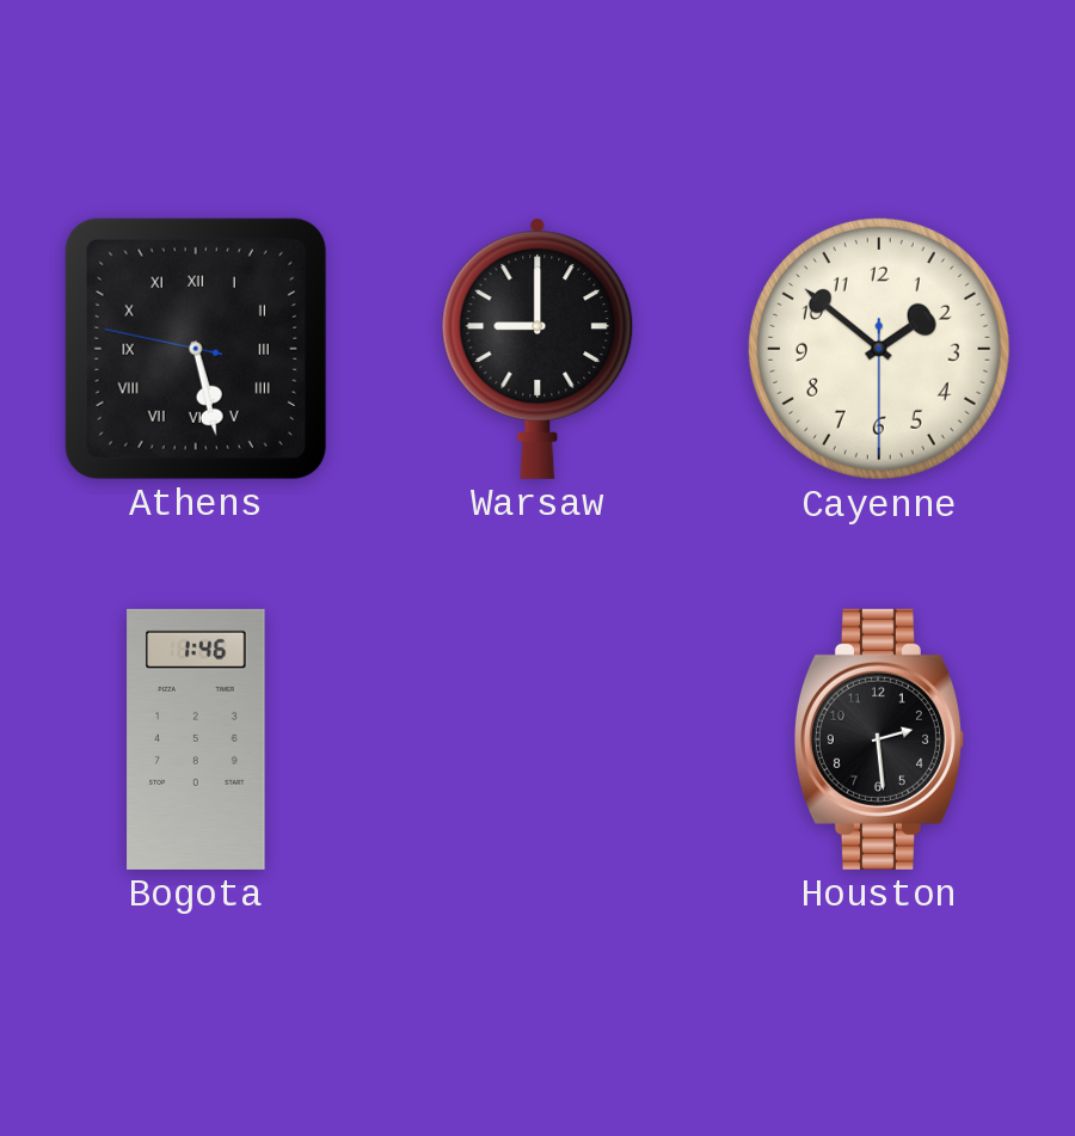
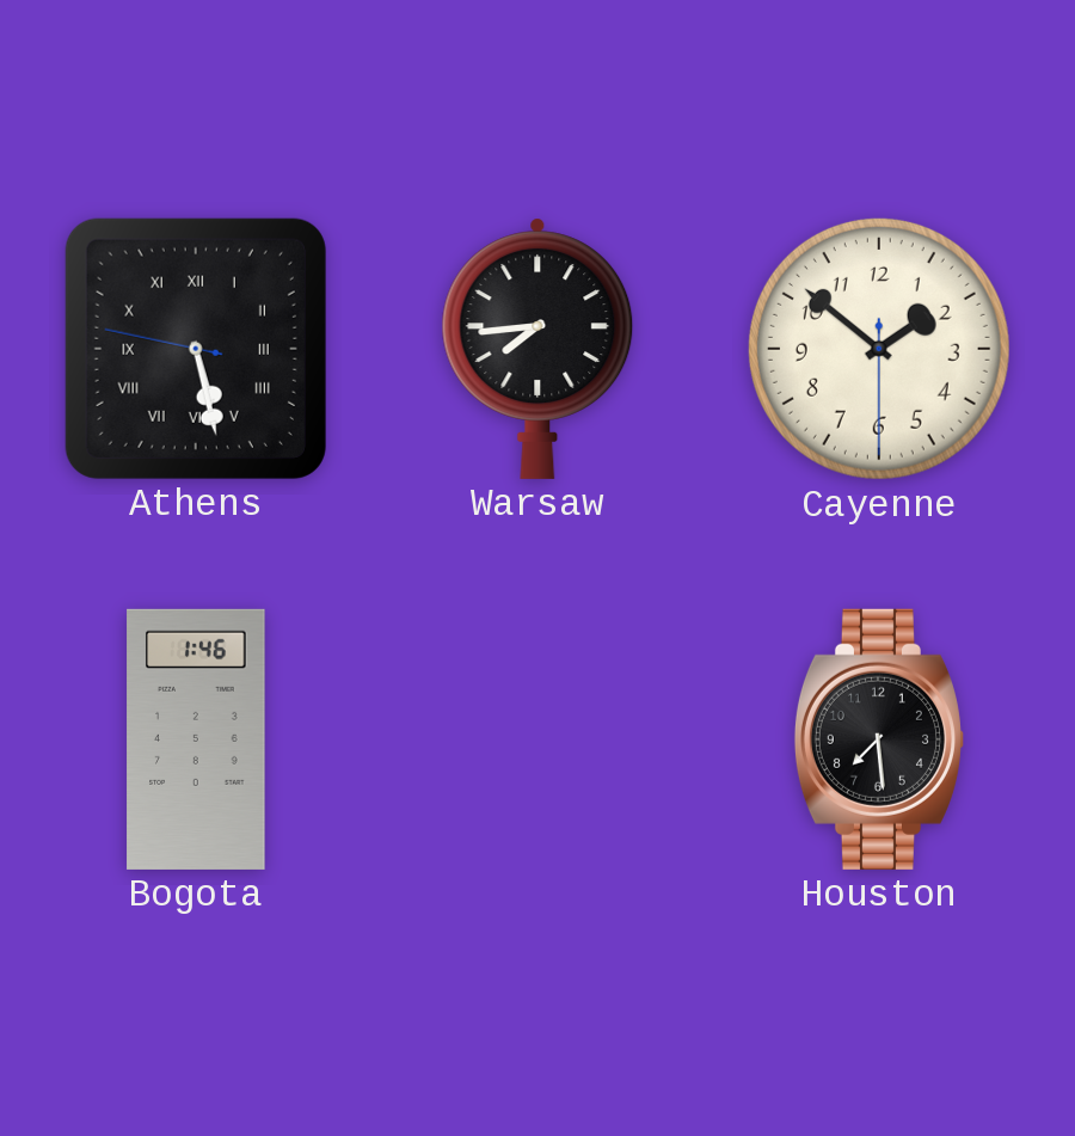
Warsaw: 9:00 -> 7:44 (537, 349)
Houston: 2:29 -> 7:29 (879, 739)
